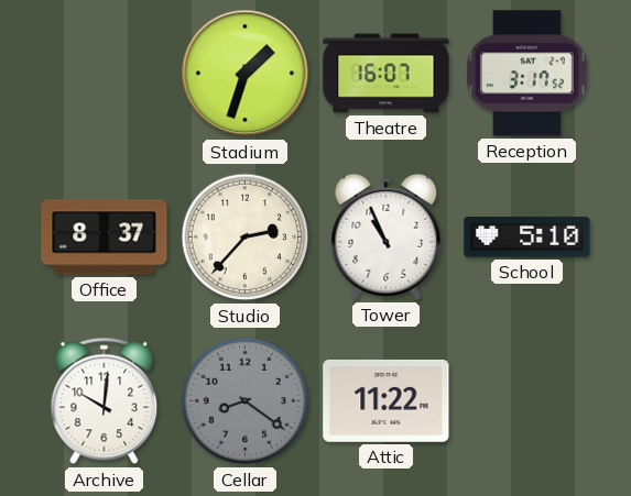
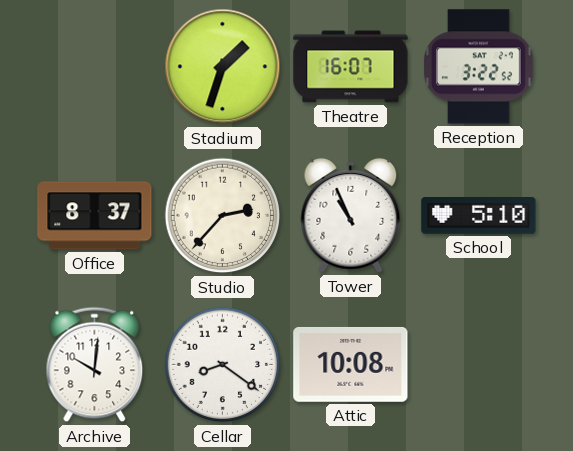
Reception: 3:17 -> 3:22 (479, 67)
Cellar dial: grey -> white (223, 365)
Attic: 11:22 -> 10:08 (351, 364)
